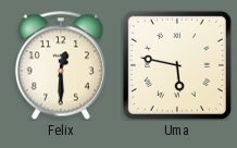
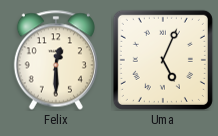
Uma: 5:47 -> 5:04 (163, 60)
